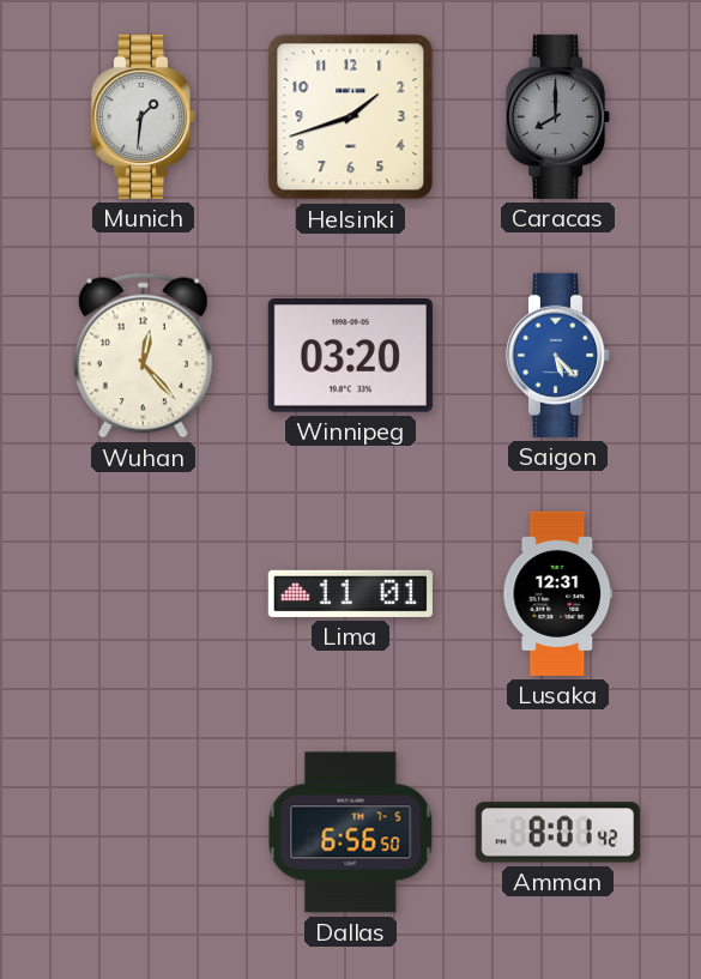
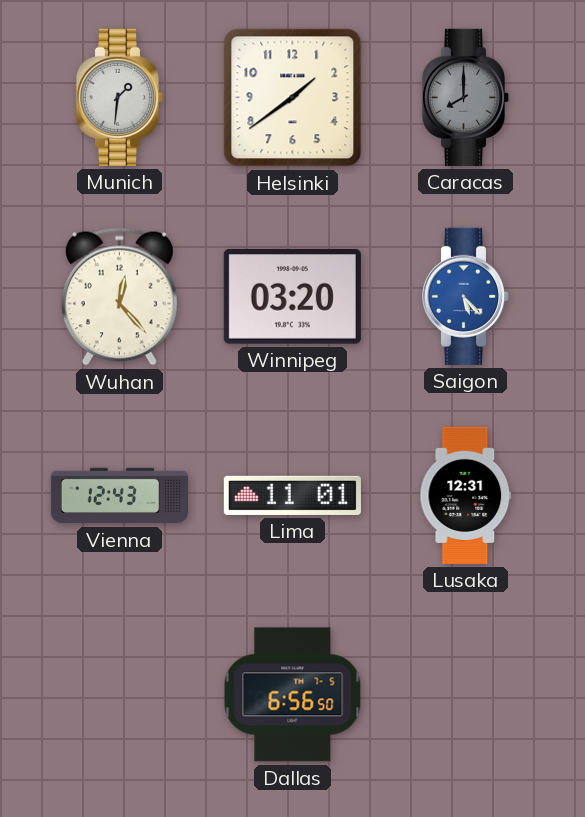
Helsinki: 1:42 -> 1:39 (293, 98)
Vienna: none -> 12:43 (119, 496)
Amman: 8:01 -> none (557, 833)
